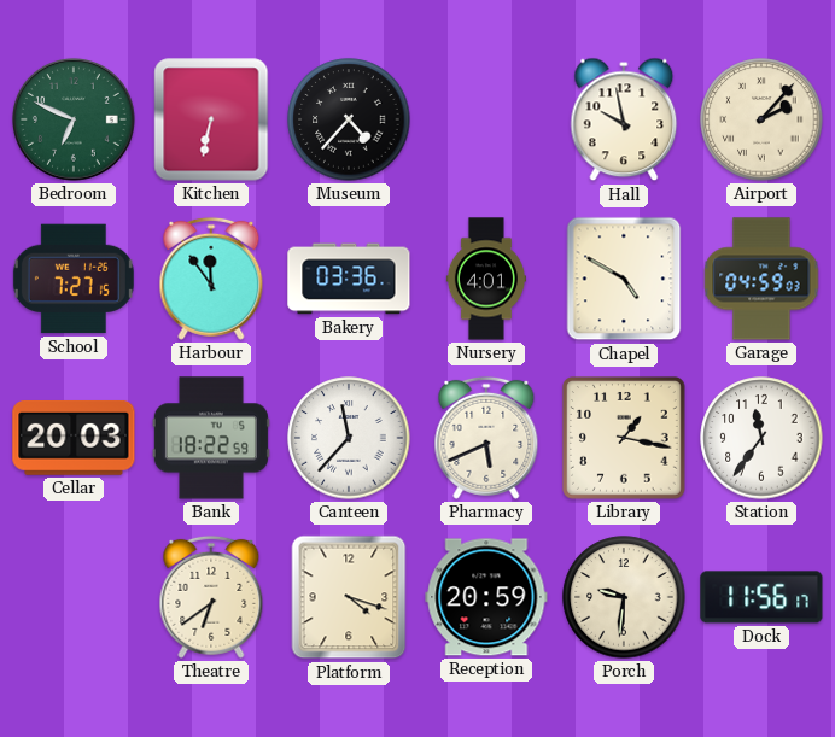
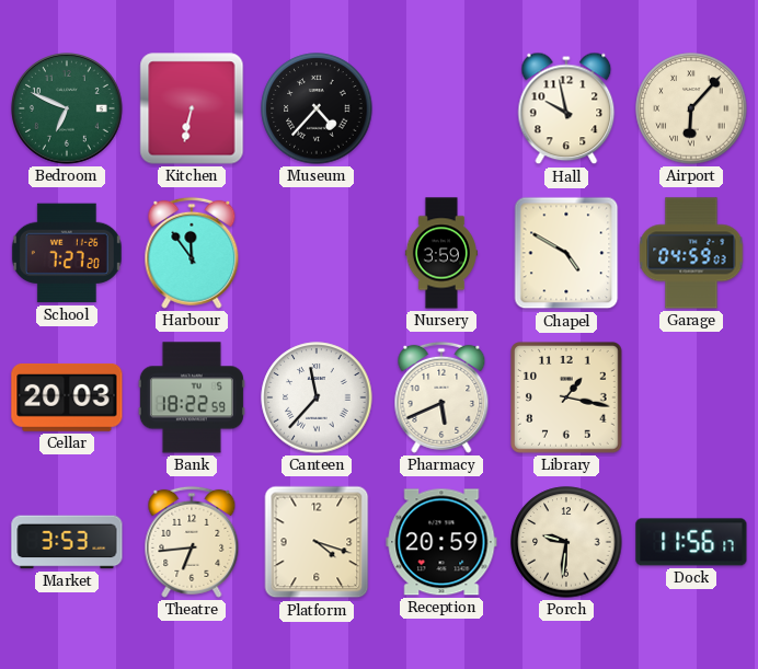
Airport: 2:07 -> 6:07 (691, 108)
School: 7:27:15 -> 7:27:20 (67, 253)
Bakery: 03:36 -> none (349, 279)
Nursery: 4:01 -> 3:59 (441, 253)
Station: 11:36 -> none (761, 438)
Market: none -> 3:53 (67, 542)
Theatre: 6:39 -> 6:44 (192, 542)
